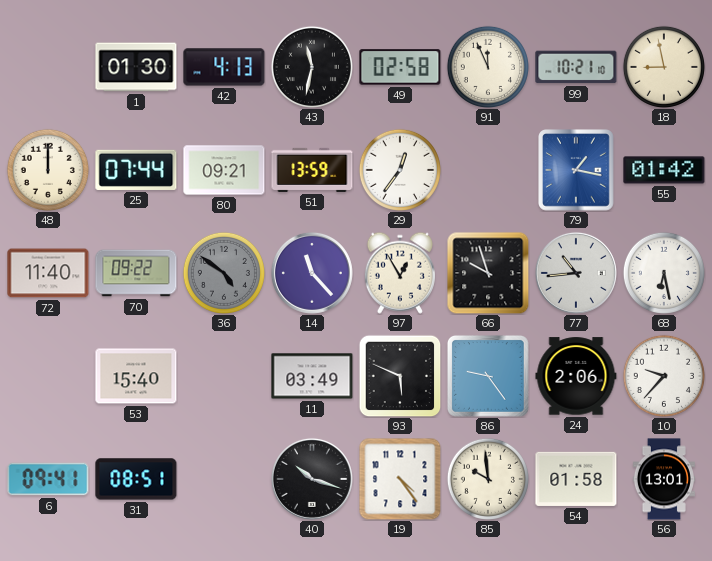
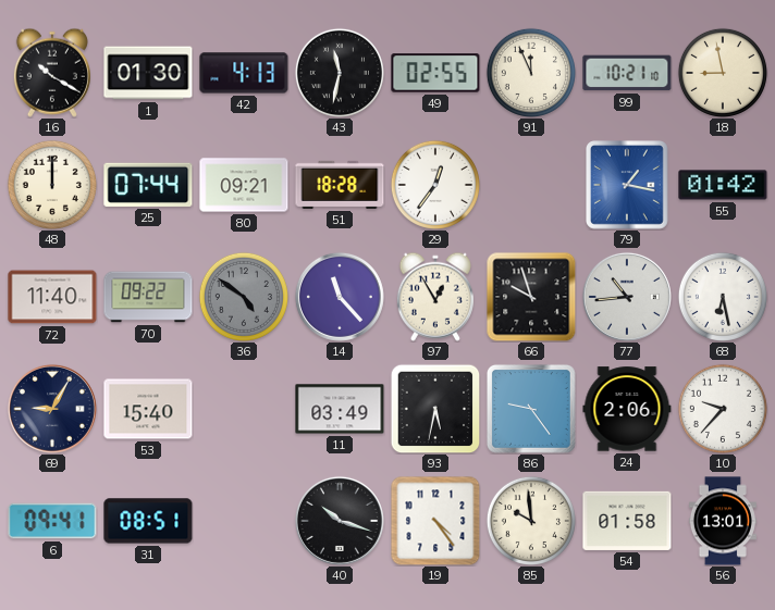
16: none -> 10:20 (52, 73)
49: 02:58 -> 02:55 (435, 73)
51: 13:59 -> 18:28 (340, 185)
69: none -> 9:05 (52, 409)
93: 5:49 -> 5:32 (435, 409)
